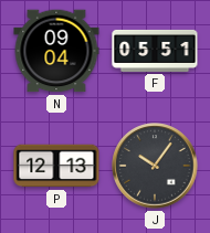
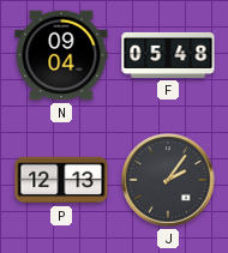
F: 05:51 -> 05:48 (168, 55)
J: 10:06 -> 2:06 (168, 180)
